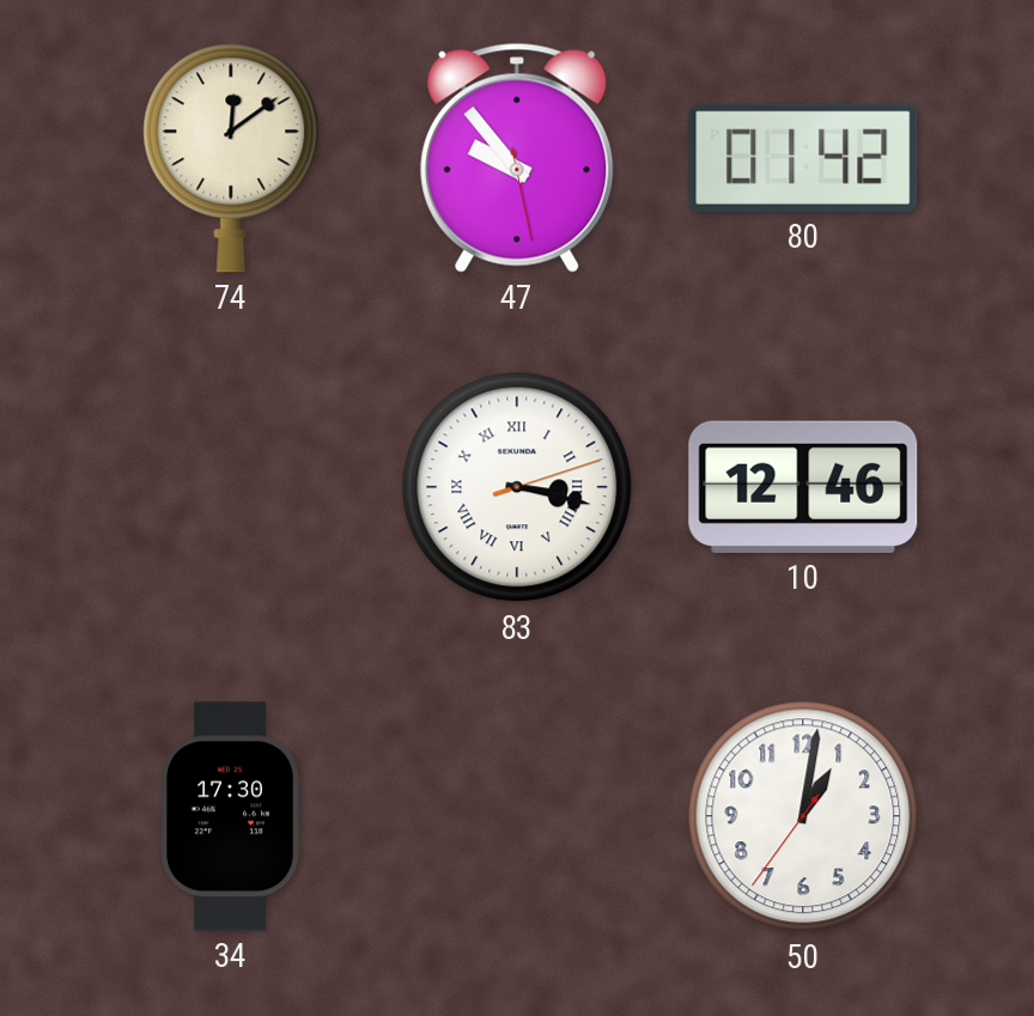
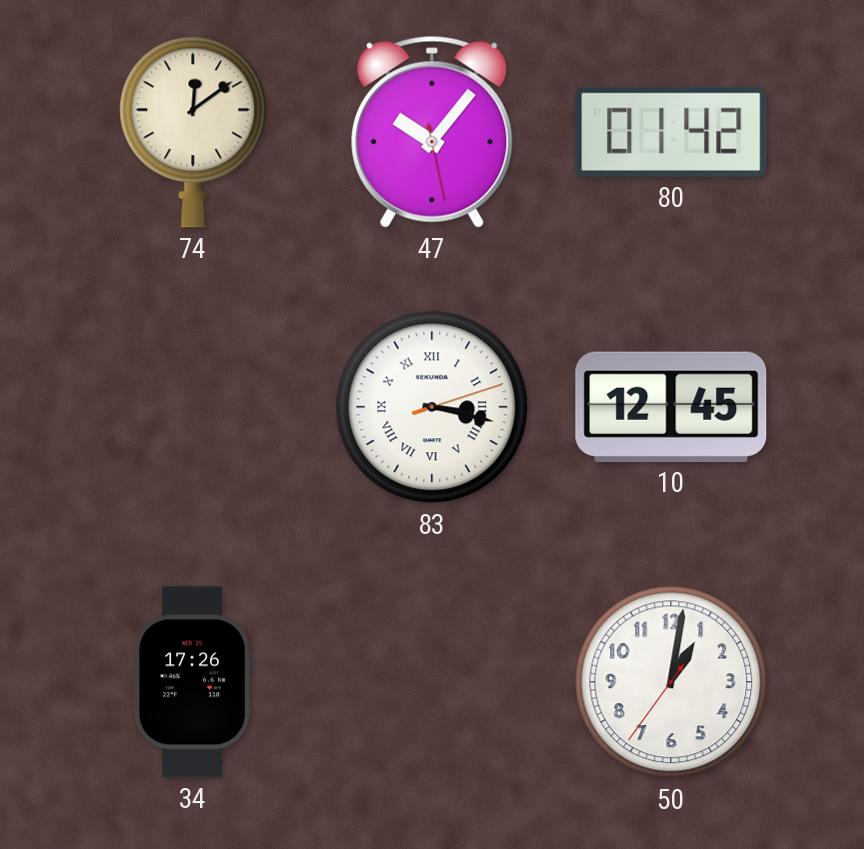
47: 9:53 -> 10:06 (432, 132)
10: 12:46 -> 12:45 (671, 407)
34: 17:30 -> 17:26 (193, 682)
